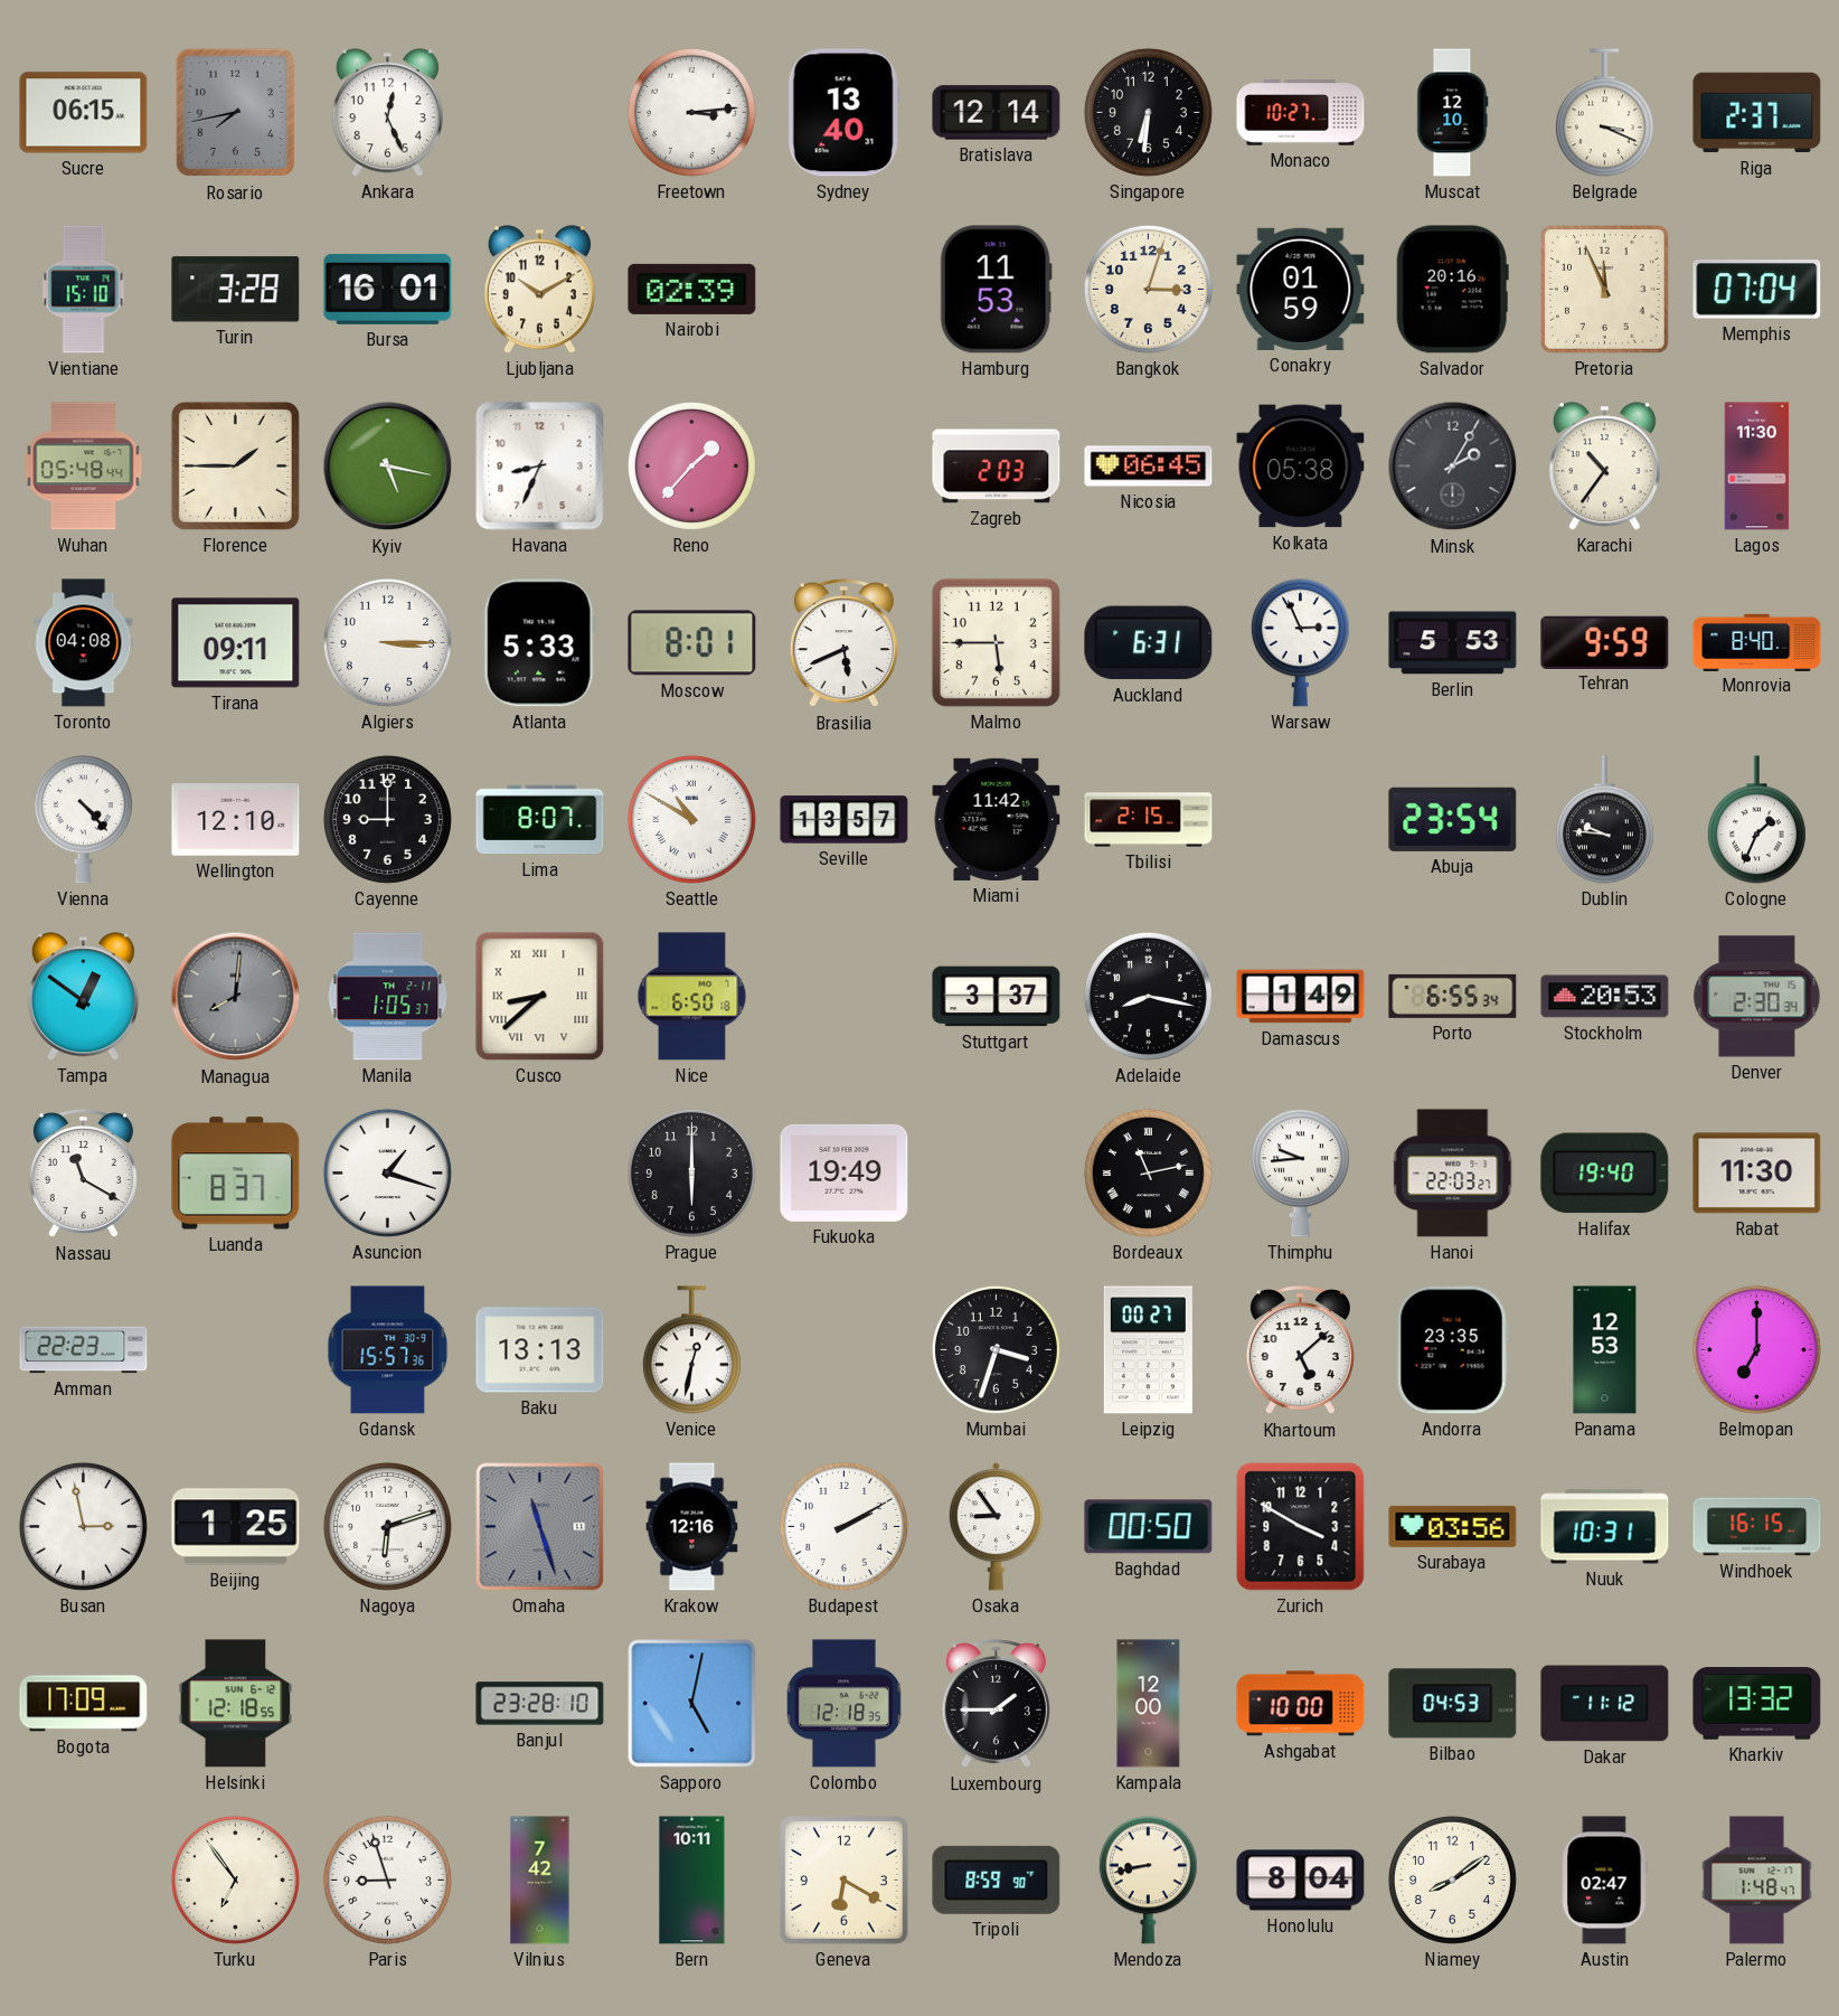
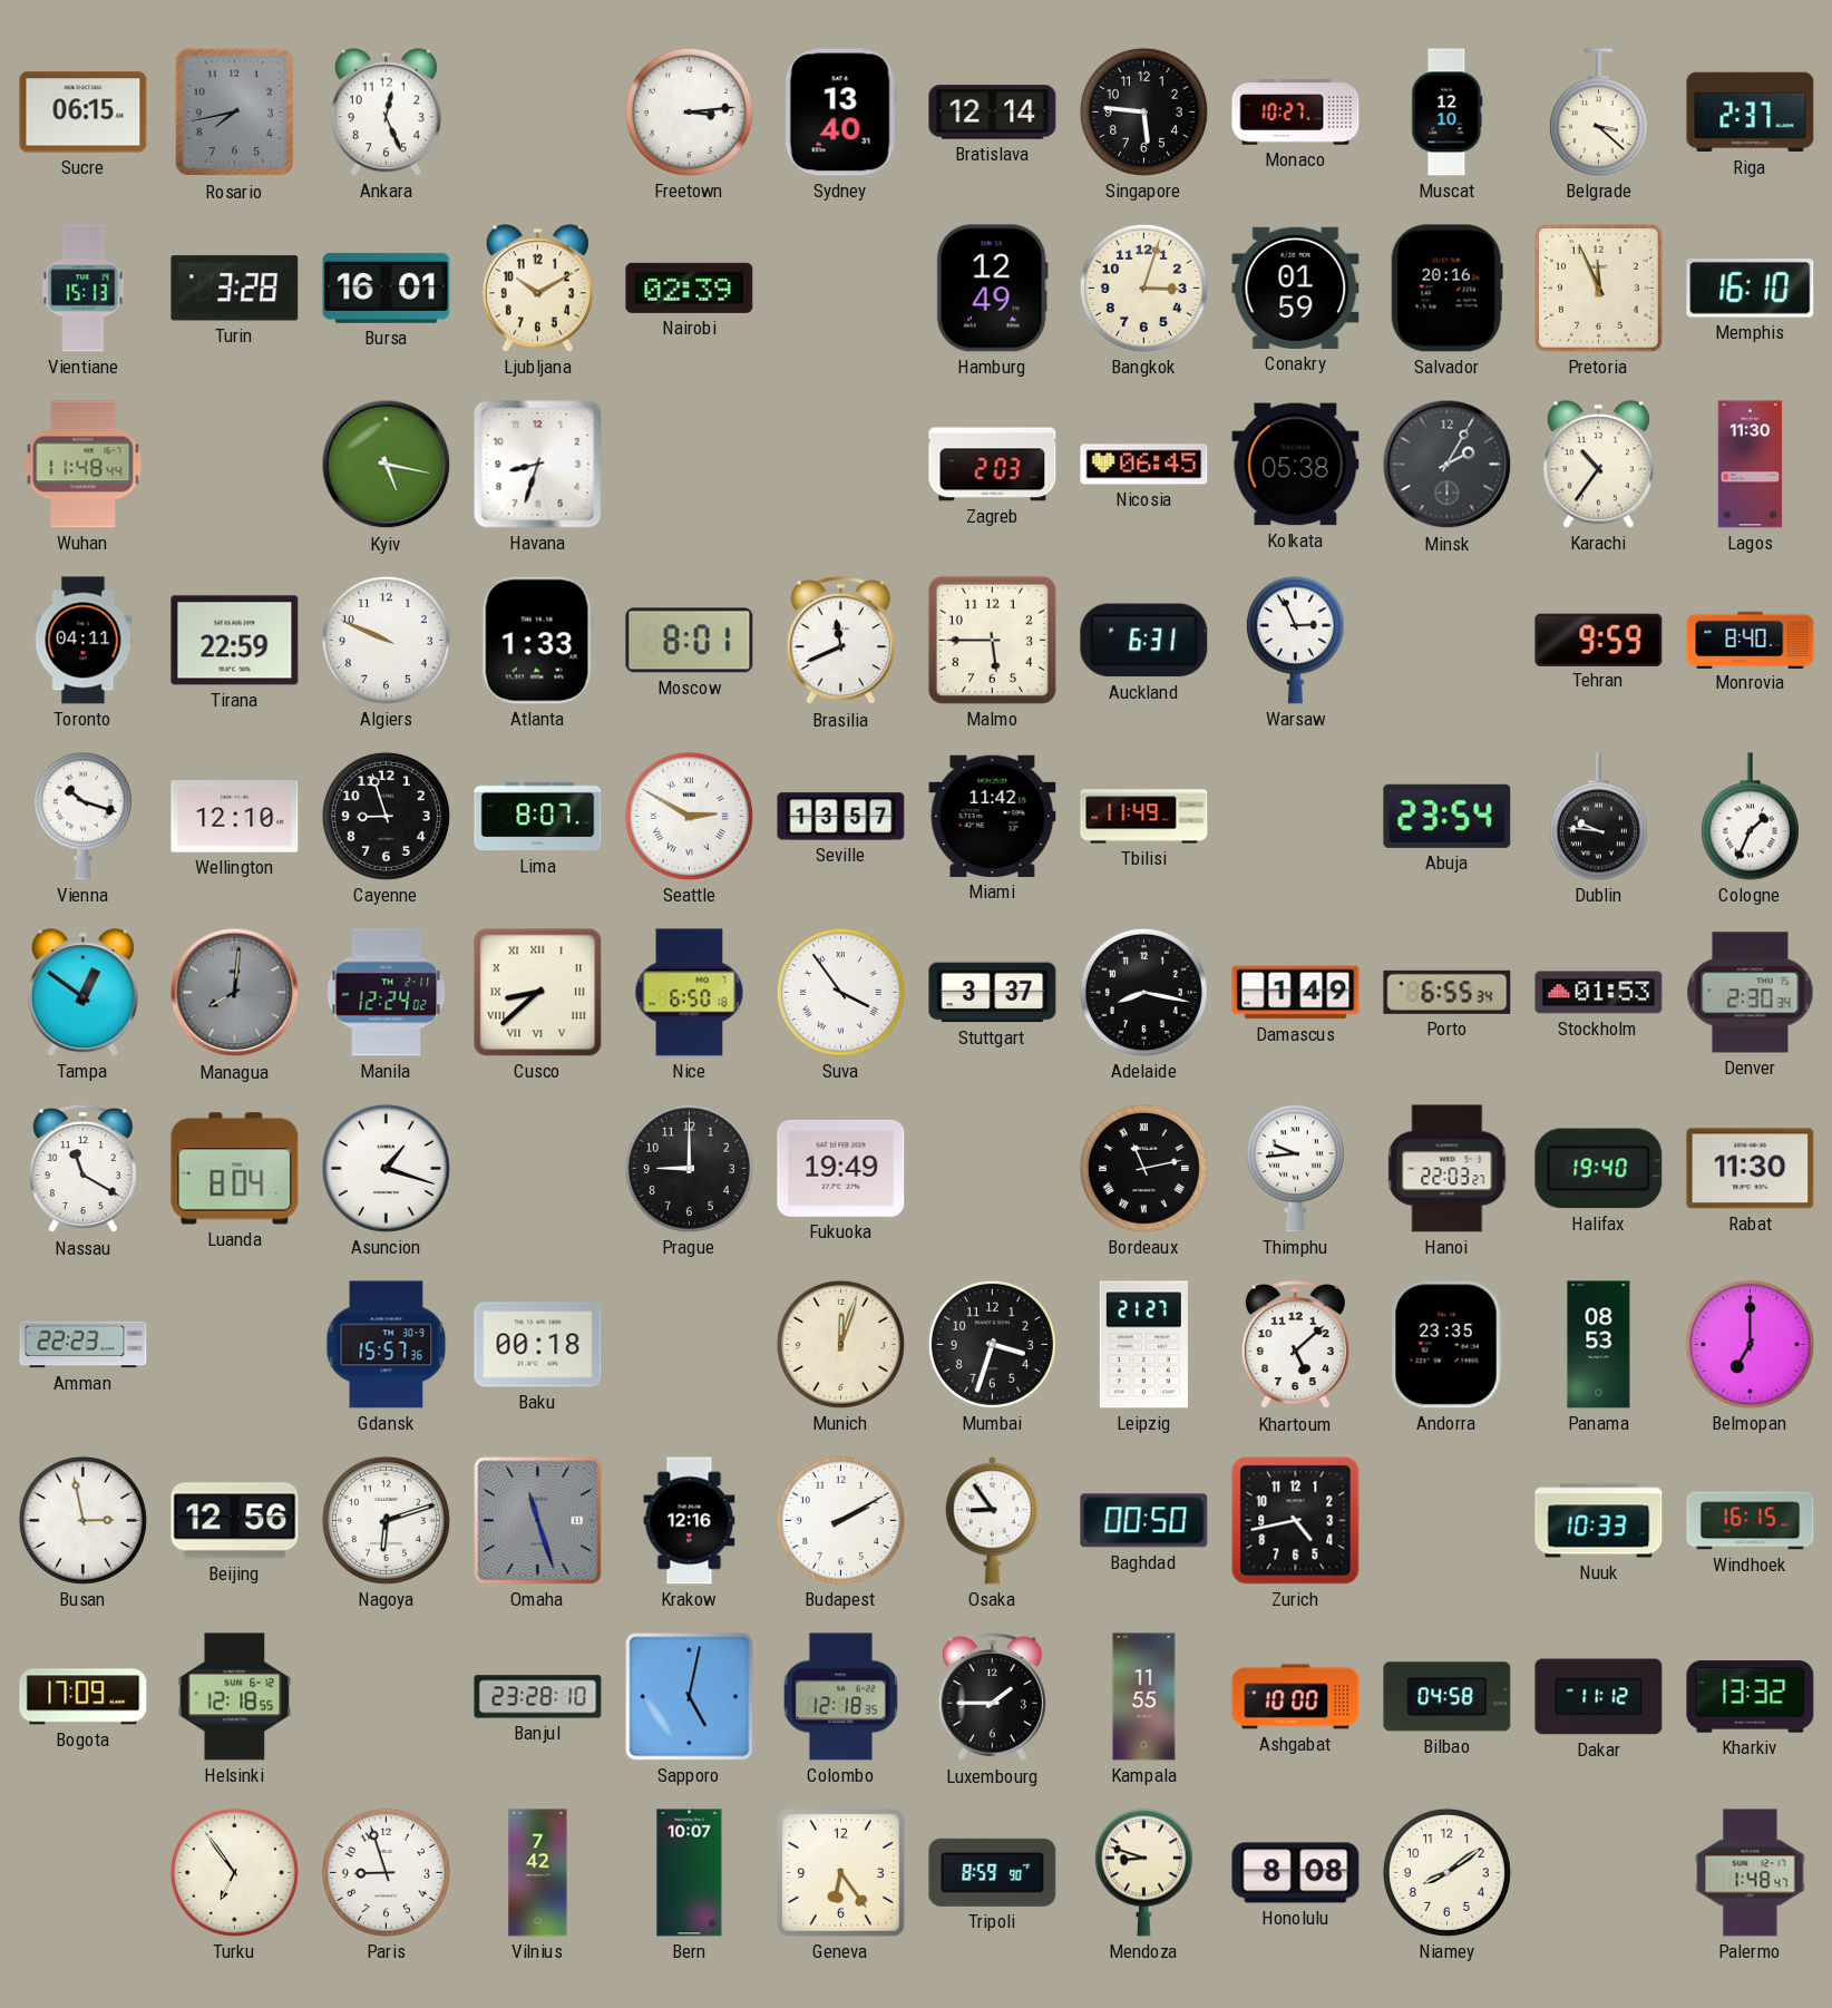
Singapore: 6:31 -> 5:46 (1143, 111)
Belgrade: 3:19 -> 3:22 (1598, 113)
Vientiane: 15:10 -> 15:13 (84, 289)
Hamburg: 11:53 -> 12:49 (992, 289)
Memphis: 07:04 -> 16:10 (1751, 289)
Wuhan: 05:48 -> 11:48 (84, 465)
Florence: 1:45 -> none (235, 465)
Havana: 8:34 -> 8:33 (538, 465)
Reno: 1:37 -> none (691, 465)
Toronto: 04:08 -> 04:11 (84, 641)
Tirana: 09:11 -> 22:59 (235, 641)
Algiers: 3:15 -> 9:49 (386, 640)
Atlanta: 5:33 -> 1:33 (537, 641)
Brasilia: 5:41 -> 11:41 (840, 641)
Berlin: 5:53 -> none (1453, 643)
Vienna: 4:23 -> 10:18 (82, 817)
Cayenne: 9:00 -> 8:57 (386, 816)
Seattle: 10:50 -> 2:50 (689, 816)
Tbilisi: 2:15 -> 11:49 (1144, 817)
Manila: 1:05 -> 12:24 (387, 993)
Suva: none -> 3:54 (840, 992)
Stockholm: 20:53 -> 01:53 (1599, 993)
Luanda: 8:37 -> 8:04 (235, 1169)
Prague: 6:00 -> 9:00 (689, 1168)
Baku: 13:13 -> 00:18 (538, 1345)
Venice: 12:32 -> none (691, 1350)
Munich: none -> 12:03 (840, 1344)
Leipzig: 00:27 -> 21:27 (1143, 1345)
Panama: 12:53 -> 08:53 (1599, 1345)
Beijing: 1:25 -> 12:56 (235, 1521)
Zurich: 3:50 -> 4:43 (1296, 1521)
Surabaya: 03:56 -> none (1453, 1526)
Nuuk: 10:31 -> 10:33 (1599, 1521)
Kampala: 12:00 -> 11:55 (1144, 1697)
Bilbao: 04:53 -> 04:58 (1448, 1697)
Bern: 10:11 -> 10:07 (690, 1873)
Geneva: 6:20 -> 6:24 (841, 1873)
Mendoza: 8:43 -> 8:48 (1143, 1873)
Honolulu: 8:04 -> 8:08 (1296, 1873)
Austin: 02:47 -> none (1605, 1881)
